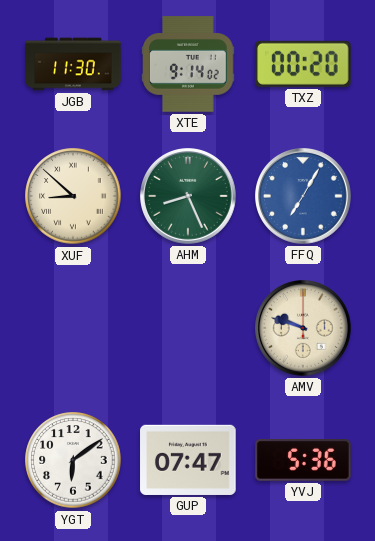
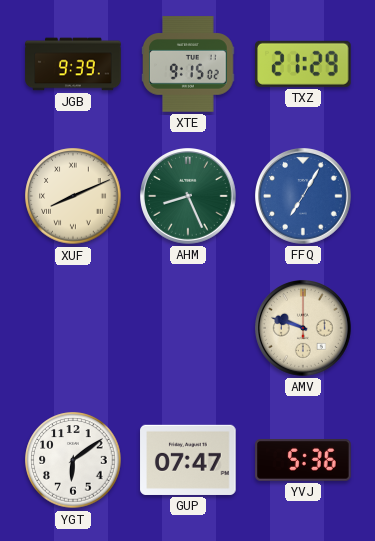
JGB: 11:30 -> 9:39 (73, 64)
XTE: 9:14 -> 9:15 (188, 64)
TXZ: 00:20 -> 21:29 (304, 64)
XUF: 8:52 -> 8:11 (73, 196)
